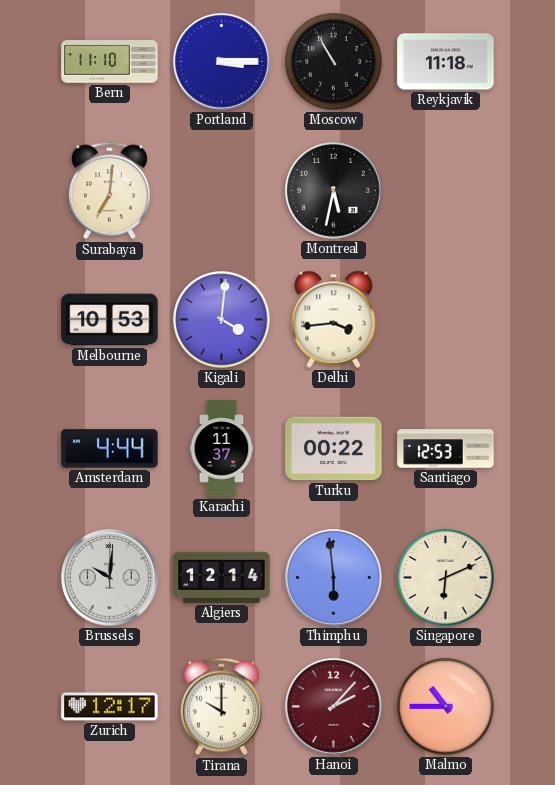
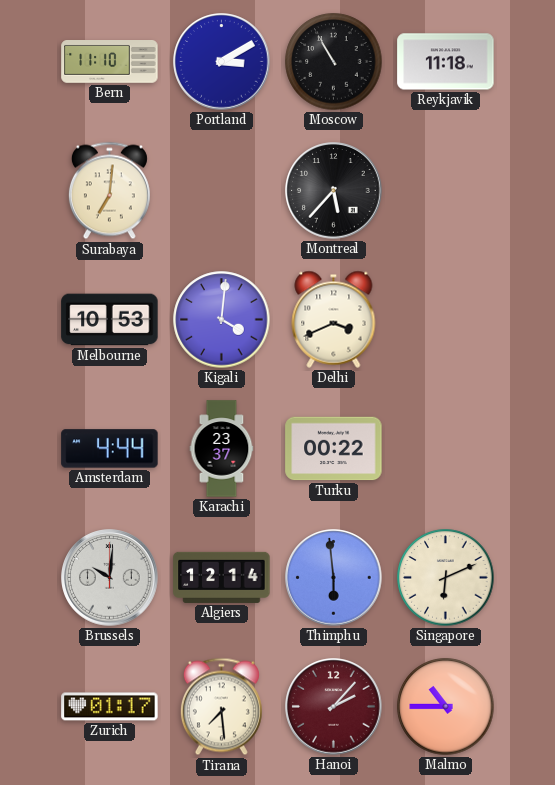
Portland: 3:15 -> 3:10 (222, 62)
Montreal: 5:32 -> 5:37 (334, 191)
Delhi: 3:44 -> 3:41 (334, 319)
Karachi: 11:37 -> 23:37 (222, 449)
Santiago: 12:53 -> none (446, 449)
Zurich: 12:17 -> 01:17 (110, 707)
Tirana: 10:00 -> 7:29 (221, 707)
